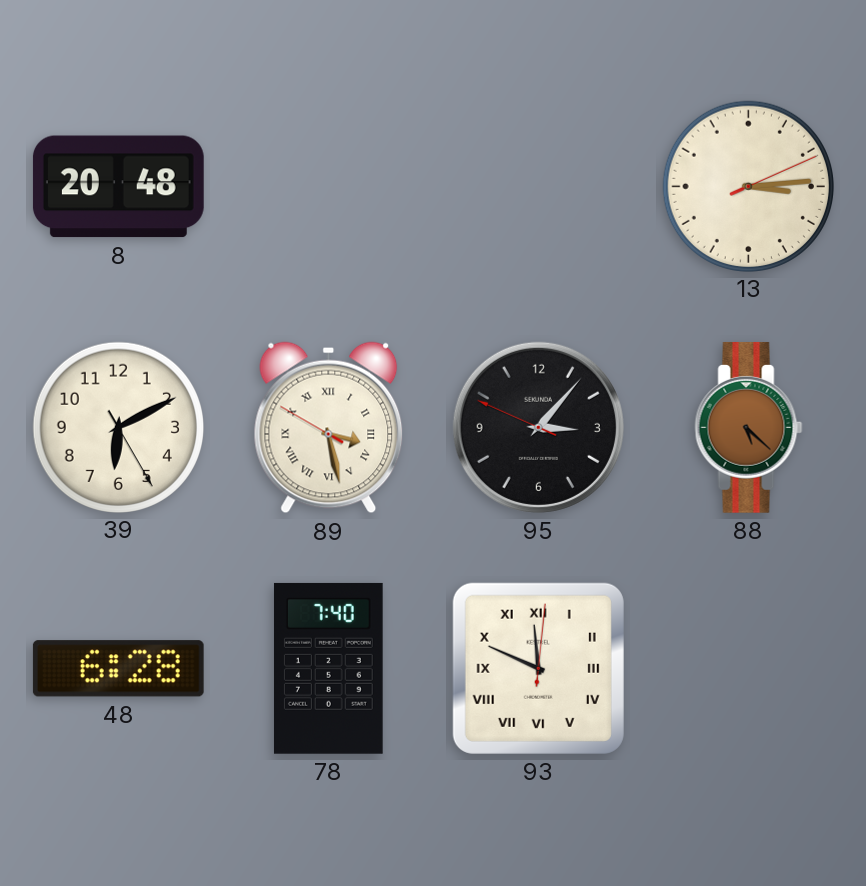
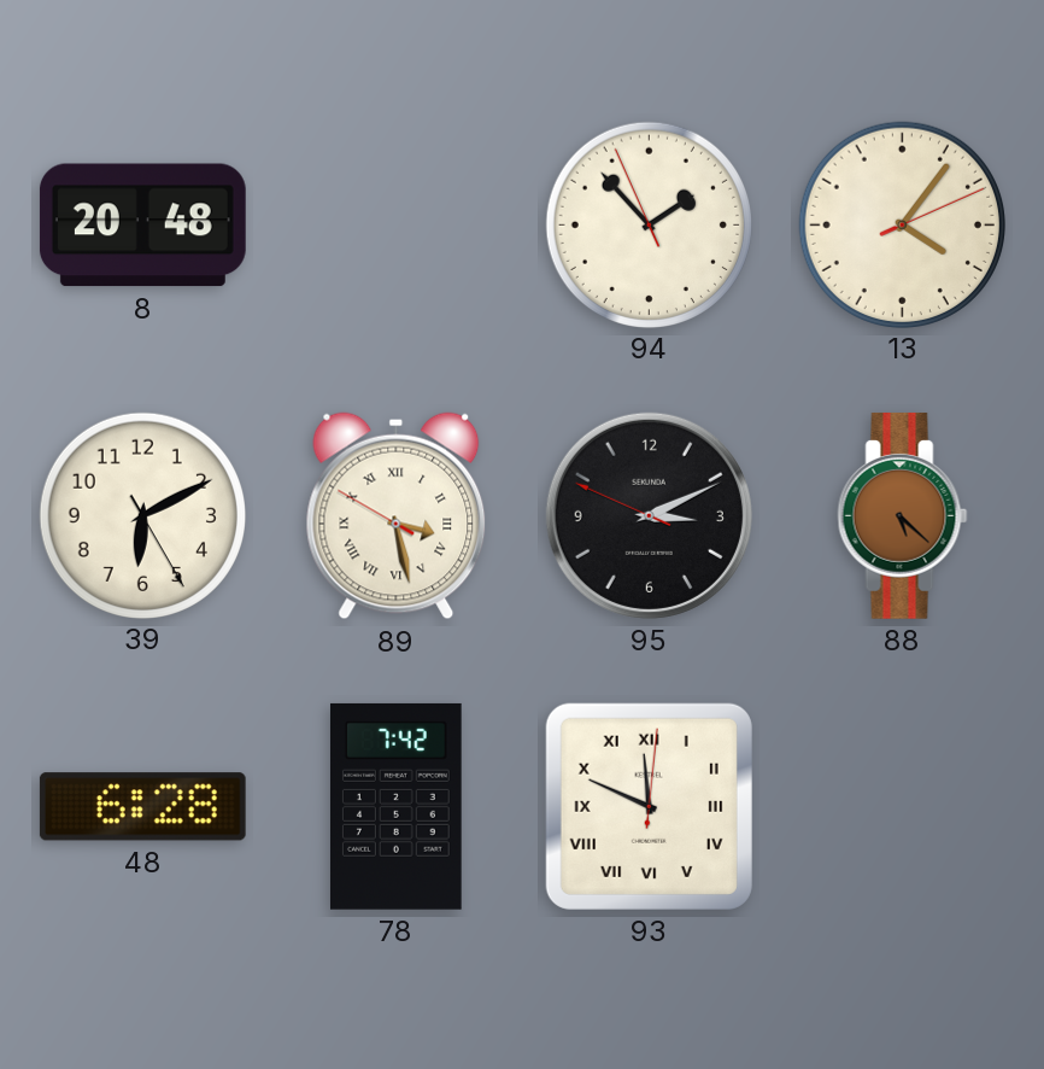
94: none -> 1:52 (649, 224)
13: 3:14 -> 4:06 (902, 224)
95: 3:06 -> 3:10 (649, 515)
78: 7:40 -> 7:42 (395, 806)
